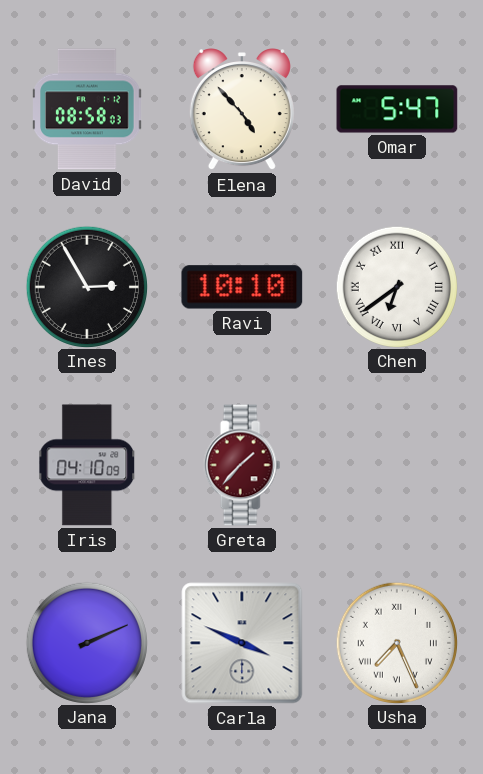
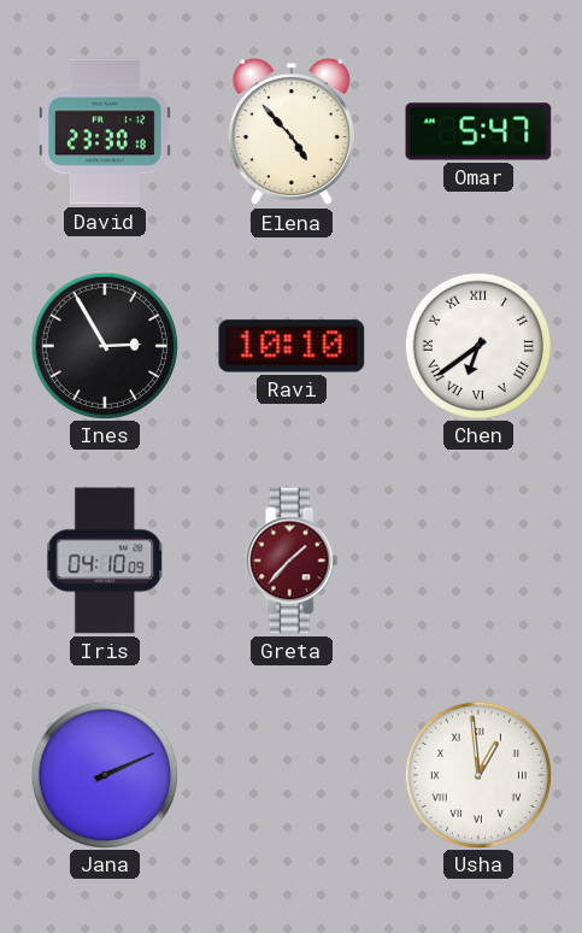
David: 08:58 -> 23:30 (105, 131)
Carla: 3:49 -> none (242, 643)
Usha: 7:26 -> 12:59 (478, 774)
